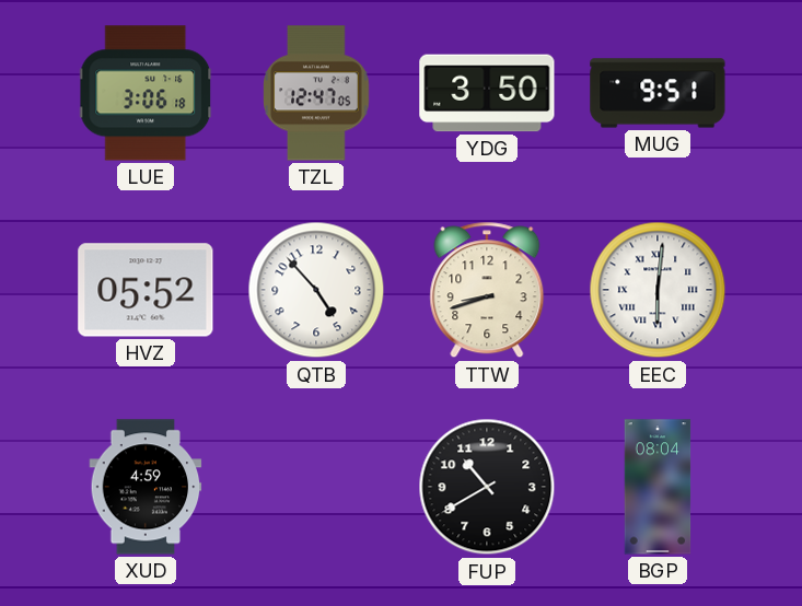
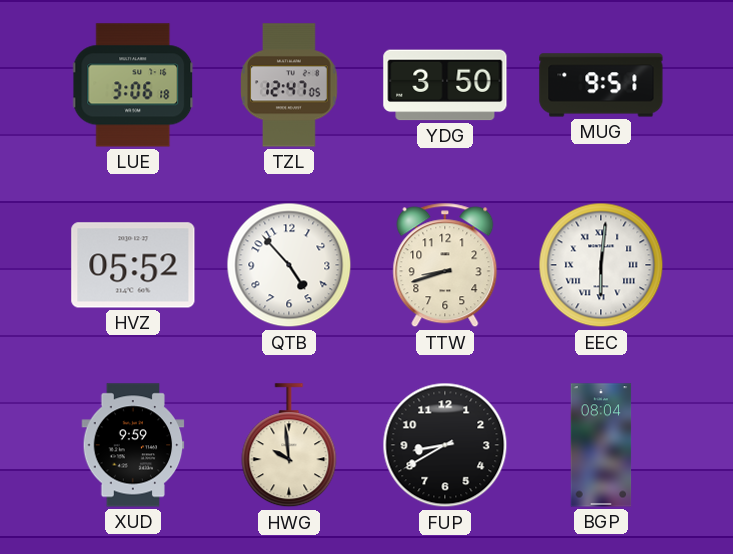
XUD: 4:59 -> 9:59 (133, 445)
HWG: none -> 9:59 (289, 446)
FUP: 10:40 -> 8:40 (445, 445)
